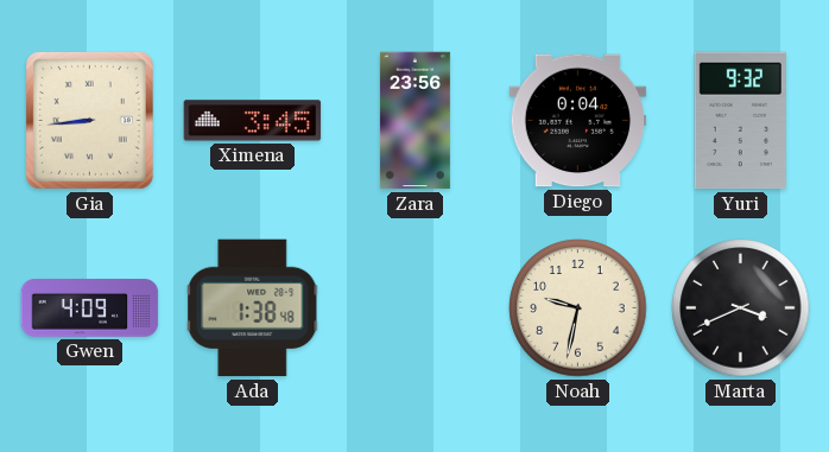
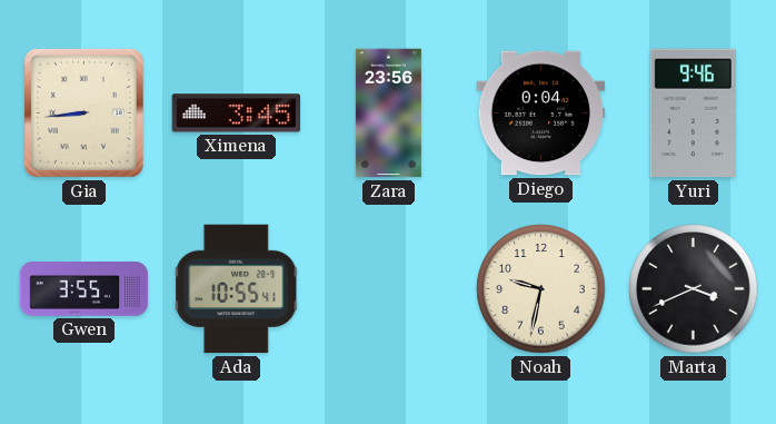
Yuri: 9:32 -> 9:46 (693, 114)
Gwen: 4:09 -> 3:55 (84, 289)
Ada: 1:38 -> 10:55 (237, 289)
